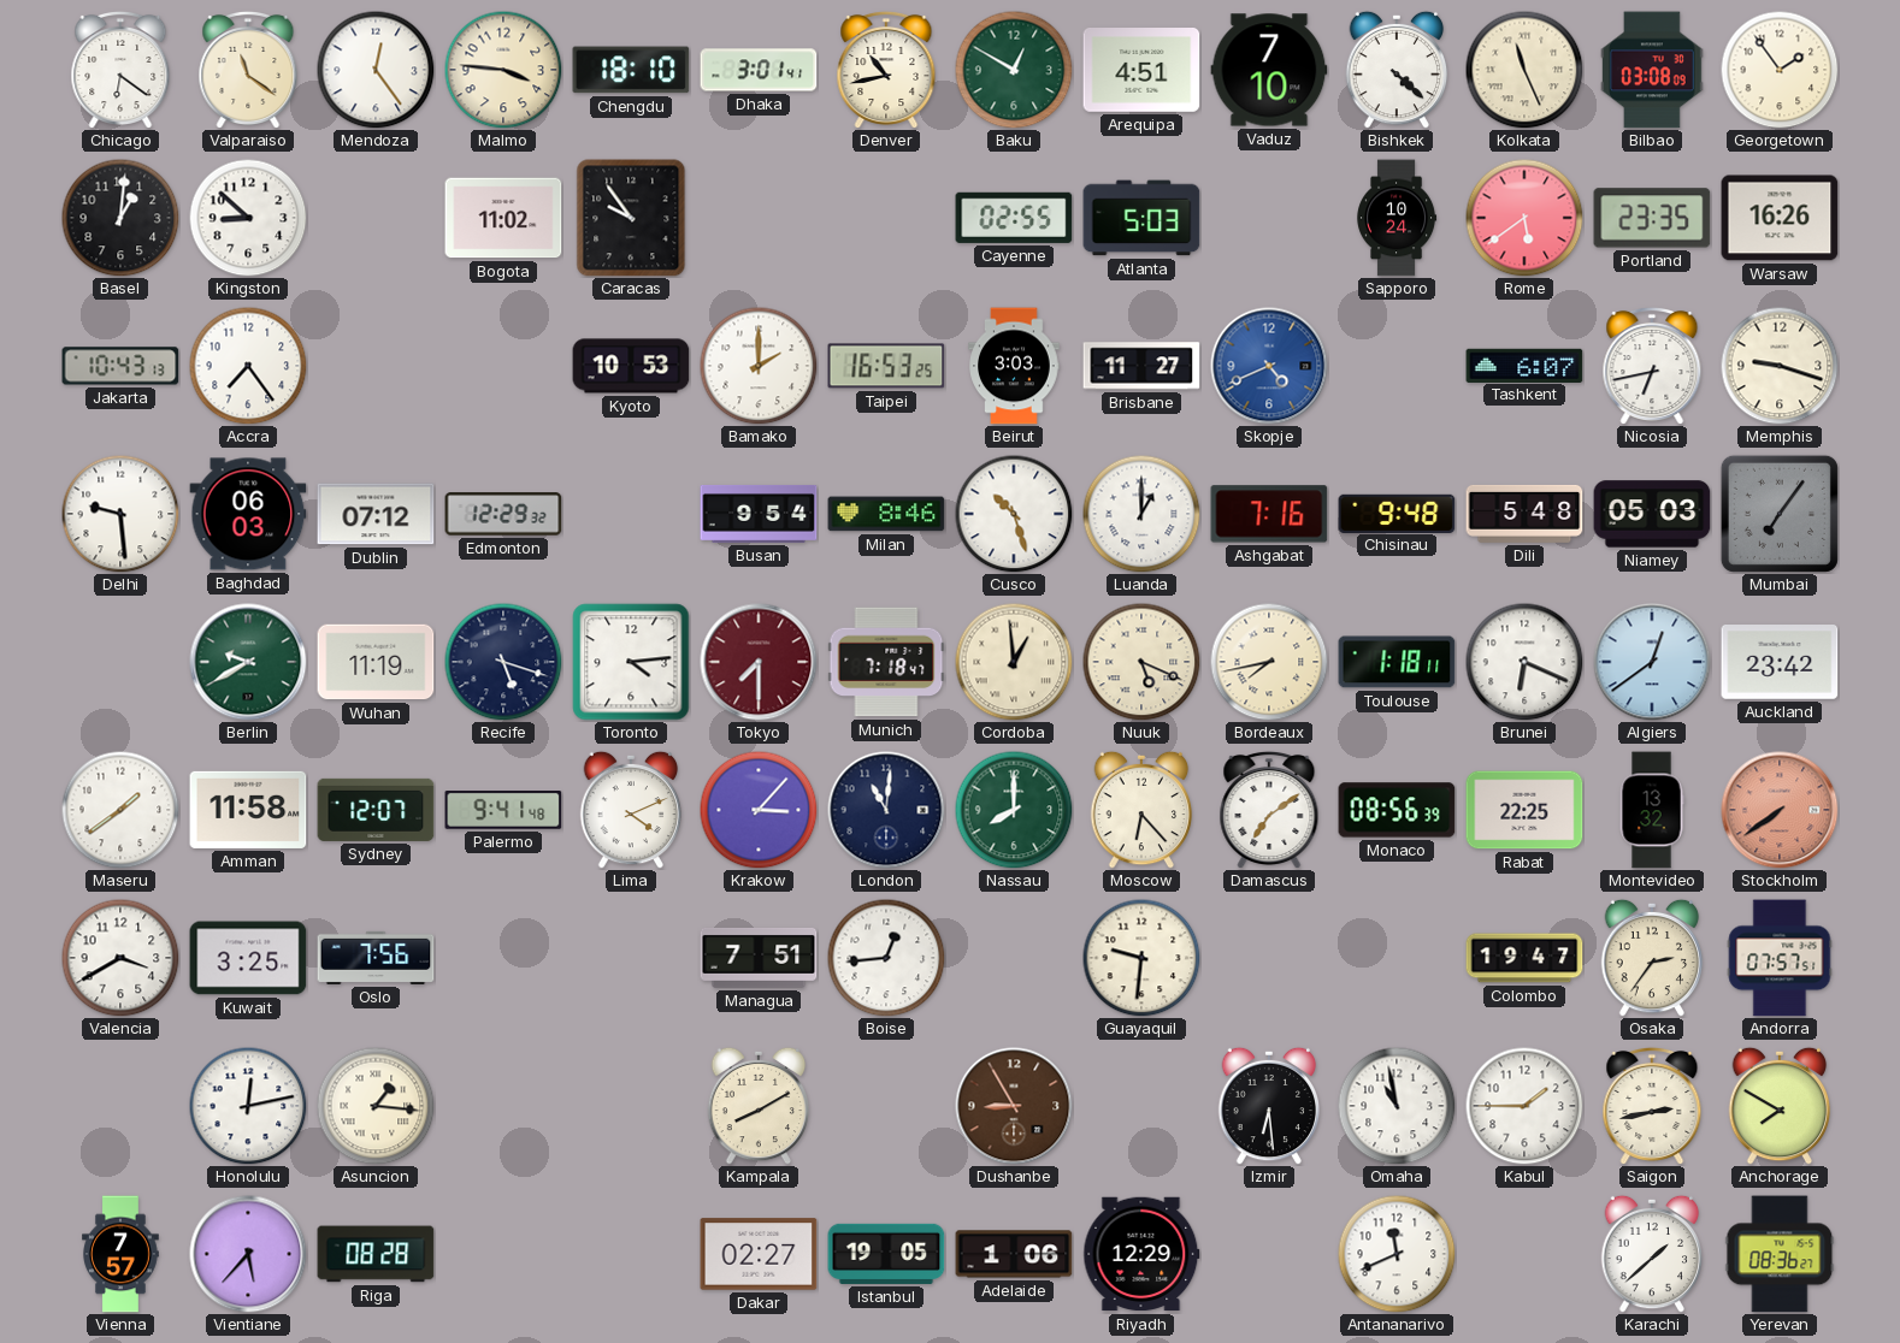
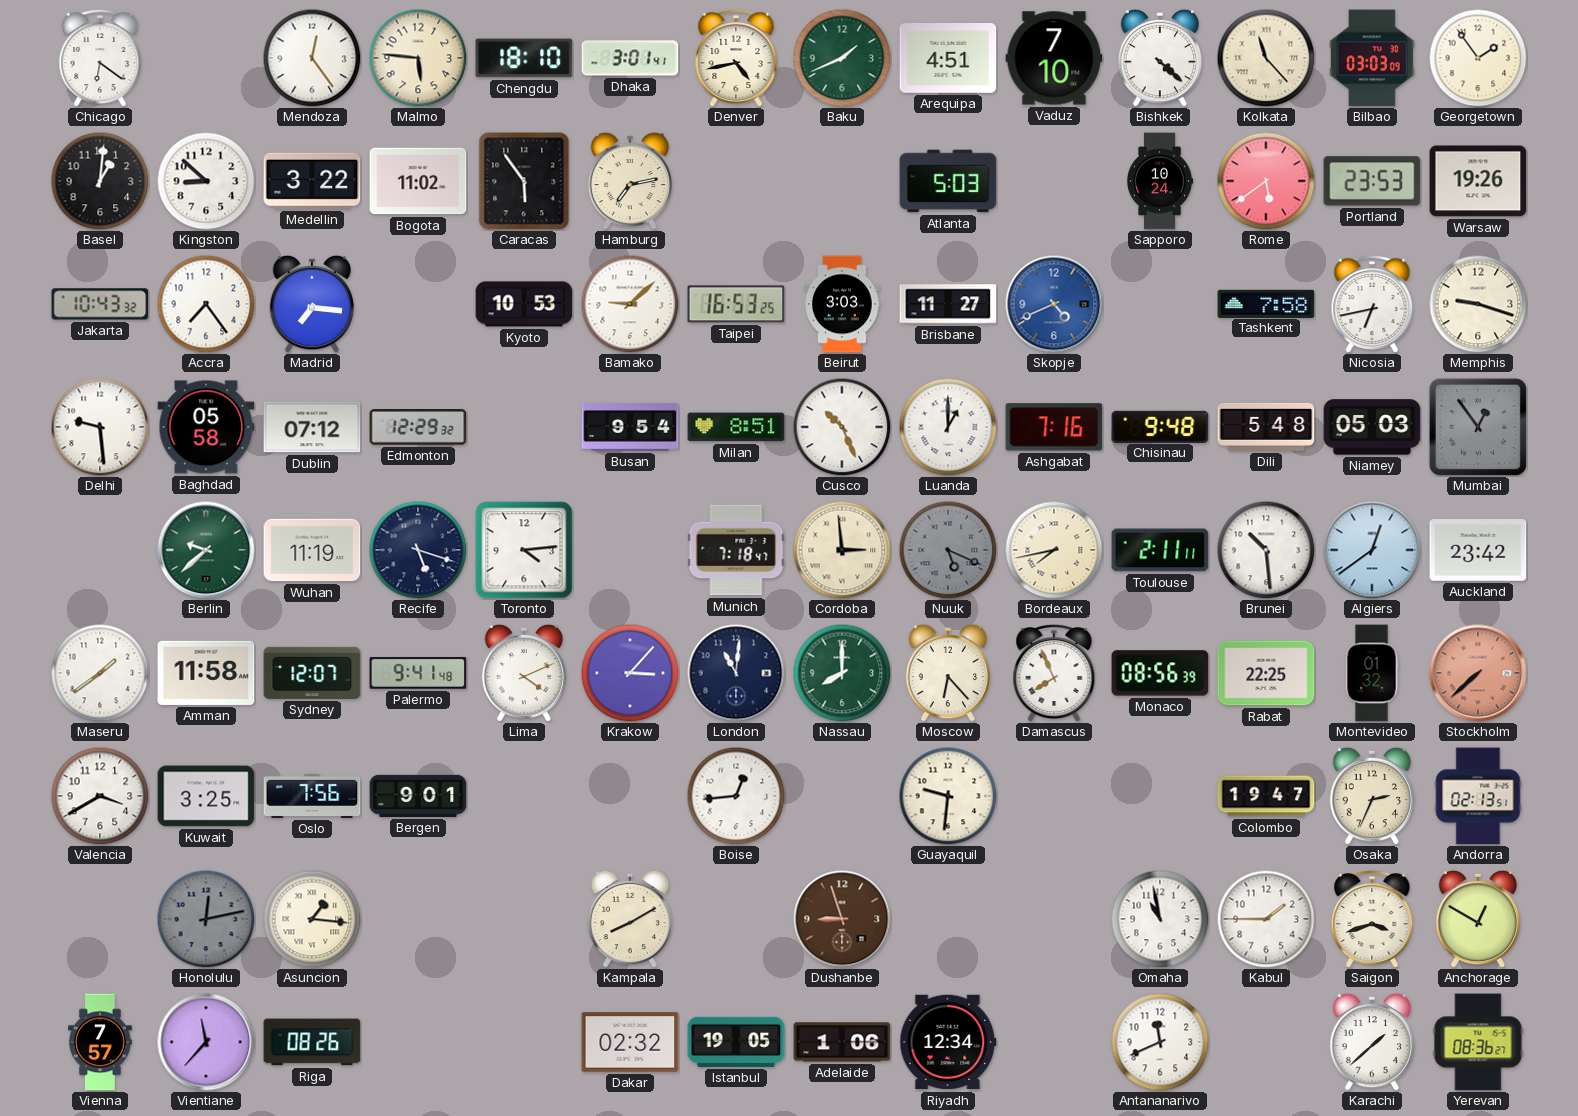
Valparaiso: 11:21 -> none (248, 69)
Malmo: 3:46 -> 5:46 (418, 58)
Denver: 10:43 -> 4:43 (736, 57)
Baku: 12:50 -> 1:41 (842, 58)
Kolkata: 11:26 -> 11:23 (1266, 58)
Bilbao: 03:08 -> 03:03 (1372, 58)
Medellin: none -> 3:22 (312, 181)
Caracas: 9:54 -> 5:54 (524, 181)
Hamburg: none -> 7:13 (630, 181)
Cayenne: 02:55 -> none (1014, 218)
Portland: 23:35 -> 23:53 (1372, 181)
Warsaw: 16:26 -> 19:26 (1478, 181)
Jakarta: 10:43:13 -> 10:43:32 (100, 304)
Madrid: none -> 7:16 (312, 304)
Bamako: 2:00 -> 9:08 (630, 304)
Tashkent: 6:07 -> 7:58 (1266, 303)
Baghdad: 06:03 -> 05:58 (206, 427)
Milan: 8:46 -> 8:51 (736, 427)
Cusco: 10:27 -> 10:26 (842, 427)
Mumbai: 7:06 -> 12:54 (1478, 427)
Berlin: 9:40 -> 9:38 (206, 550)
Tokyo: 7:30 -> none (759, 662)
Cordoba: 12:59 -> 2:59 (842, 550)
Nuuk dial: cream -> grey (948, 550)
Toulouse: 1:18 -> 2:11 (1160, 550)
Brunei: 6:19 -> 10:29 (1266, 550)
Damascus: 7:09 -> 7:56 (1054, 672)
Montevideo: 13:32 -> 01:32 (1372, 673)
Stockholm: 7:39 -> 7:38 (1478, 673)
Bergen: none -> 9:01 (418, 796)
Managua: 7:51 -> none (759, 958)
Osaka: 2:36 -> 2:34 (1372, 796)
Andorra: 07:57 -> 02:13 (1478, 796)
Honolulu dial: white -> grey (206, 919)
Dushanbe: 8:55 -> 8:57 (842, 919)
Izmir: 6:29 -> none (1269, 1106)
Saigon: 2:43 -> 3:42 (1372, 918)
Anchorage: 7:50 -> 12:50 (1478, 919)
Vientiane: 5:37 -> 11:37 (206, 1042)
Riga: 08:28 -> 08:26 (312, 1042)
Dakar: 02:27 -> 02:32 (630, 1042)
Riyadh: 12:29 -> 12:34 (948, 1042)
